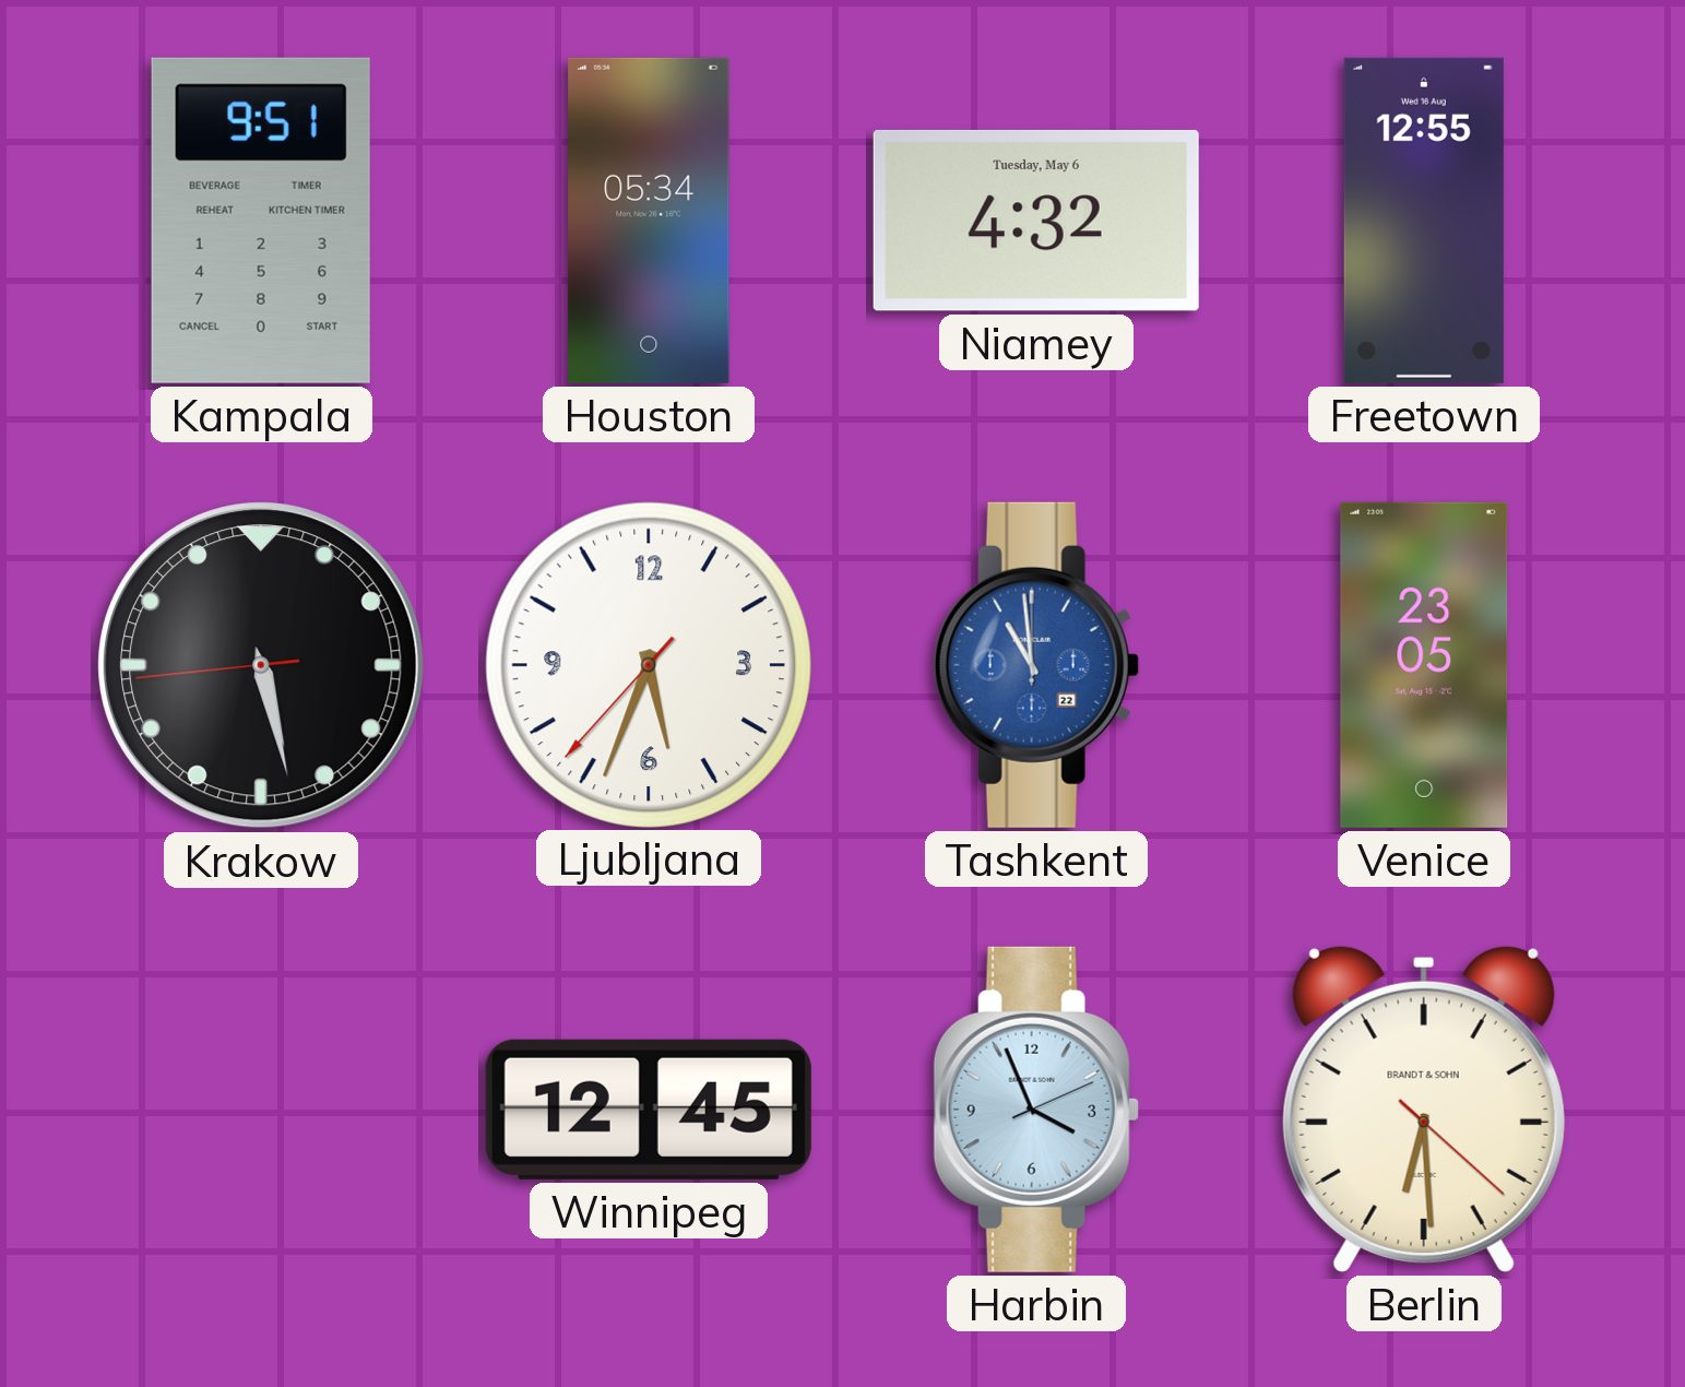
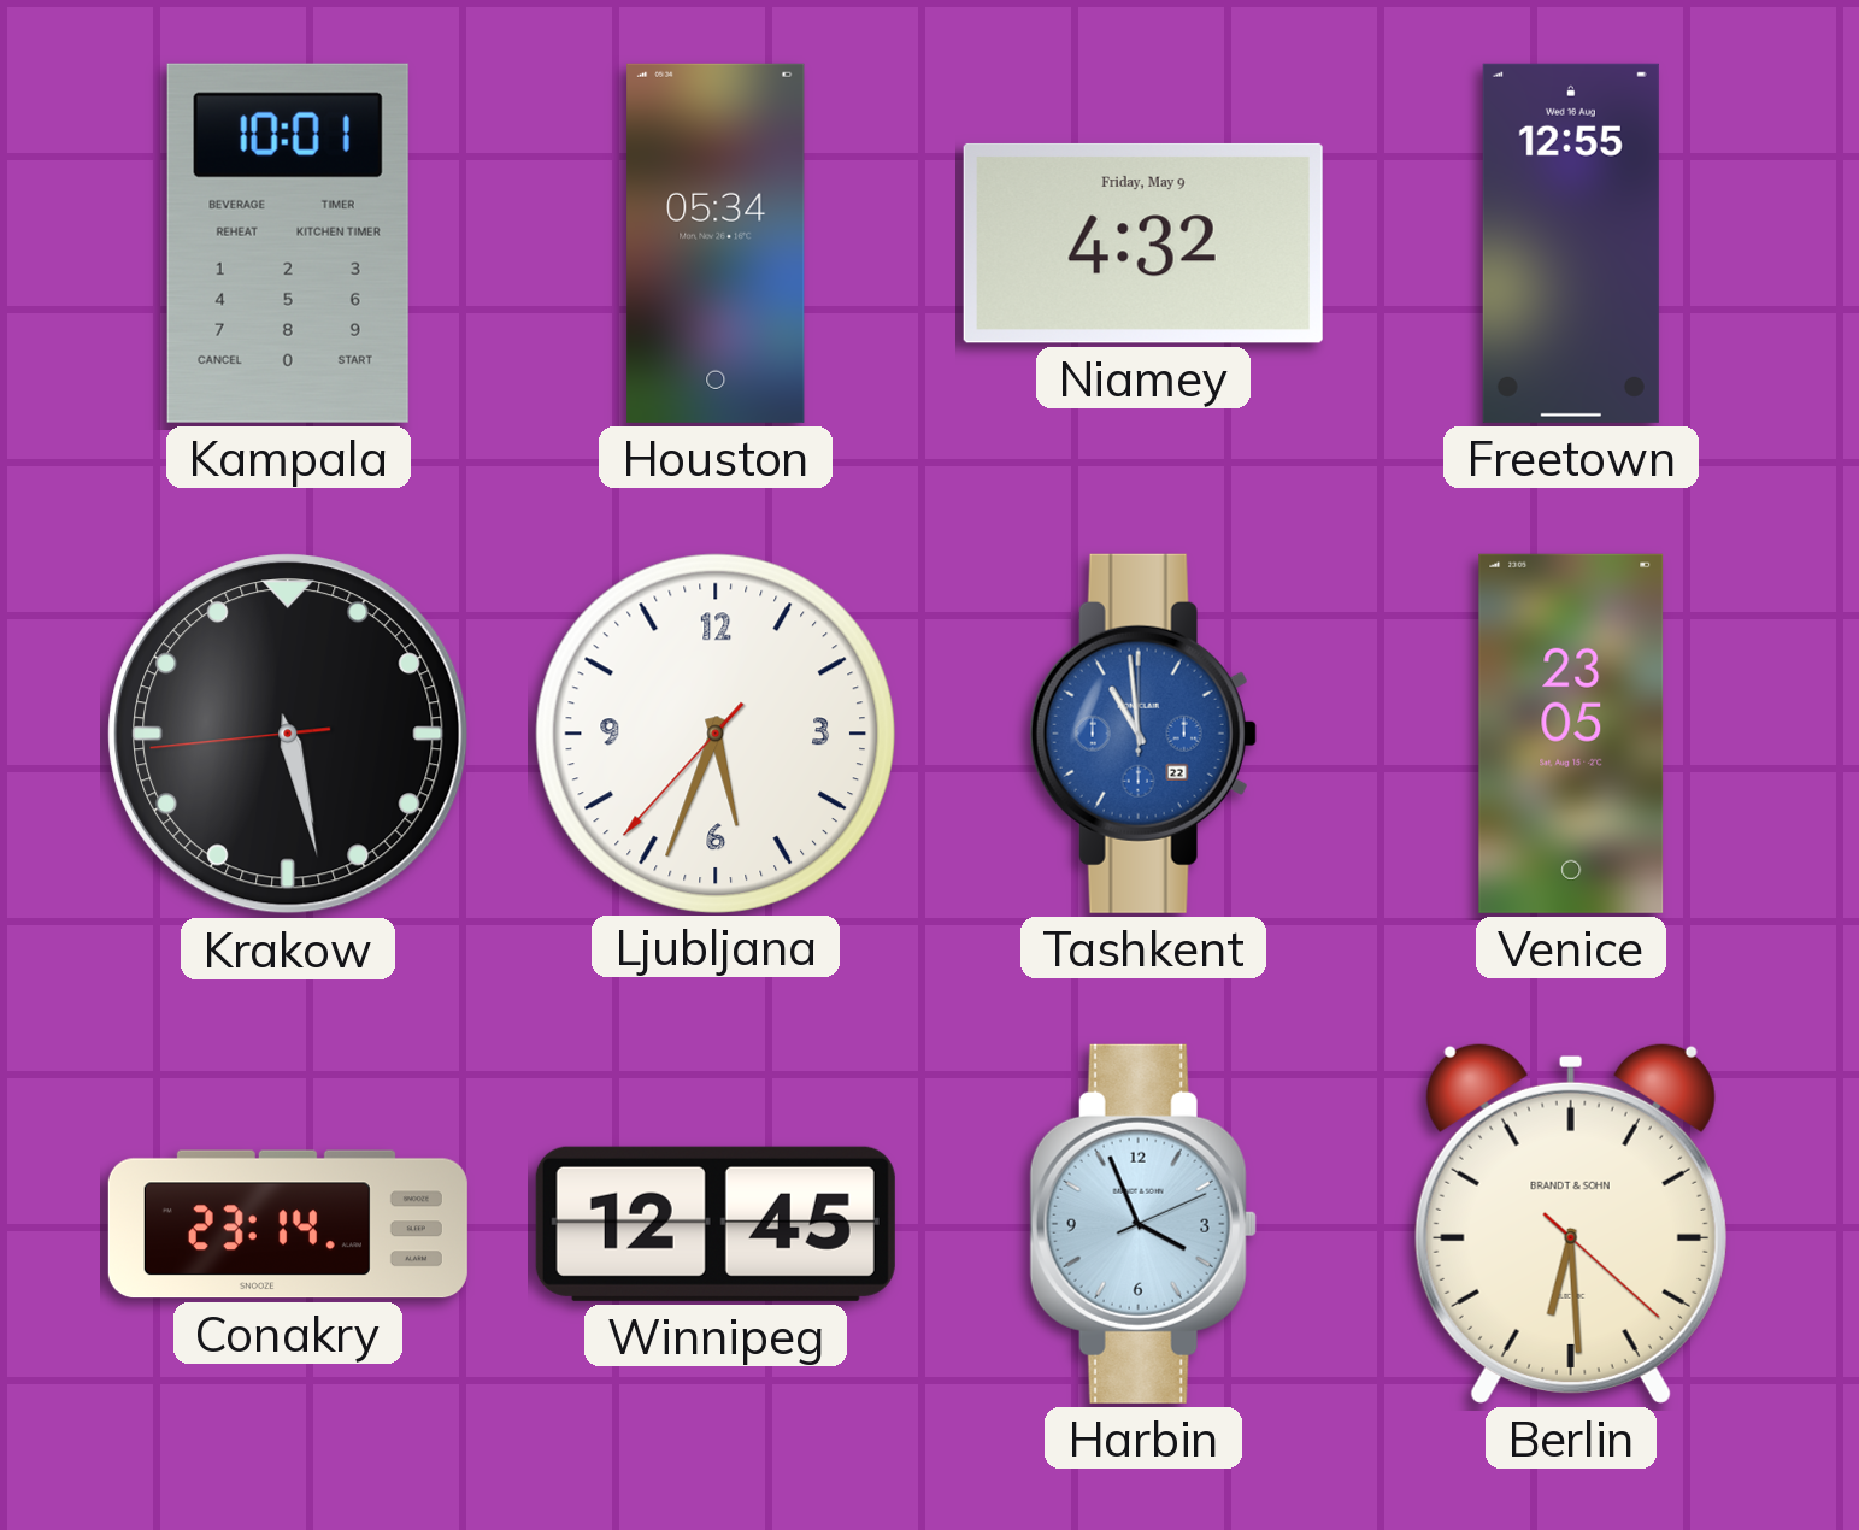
Kampala: 9:51 -> 10:01 (288, 243)
Niamey date: Tuesday, May 6 -> Friday, May 9 (1143, 243)
Conakry: none -> 23:14 (288, 1224)
